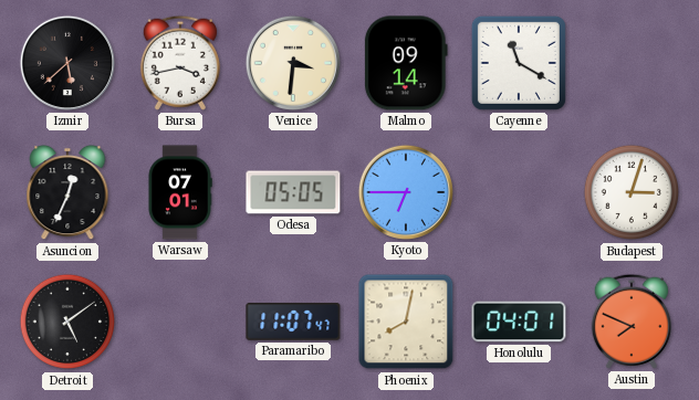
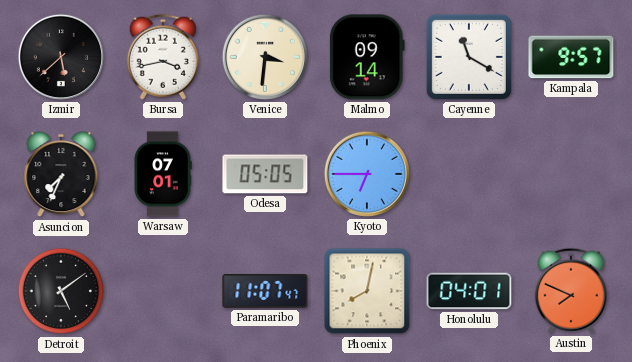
Kampala: none -> 9:57 (571, 57)
Asuncion: 12:34 -> 7:34 (61, 174)
Budapest: 3:03 -> none (632, 192)
